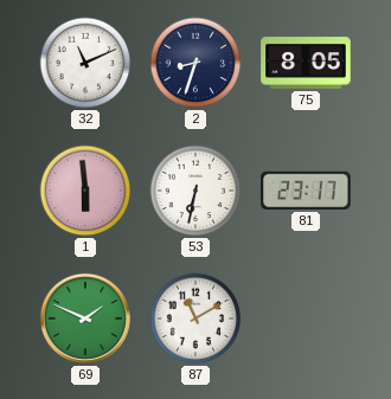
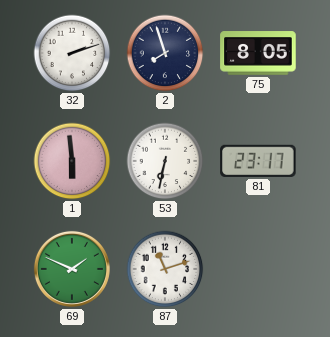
32: 11:11 -> 2:12 (72, 53)
2: 8:33 -> 7:57 (165, 53)
87: 11:10 -> 11:12 (165, 269)
